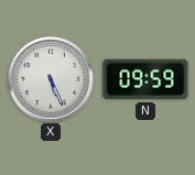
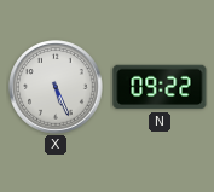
N: 09:59 -> 09:22 (160, 87)
